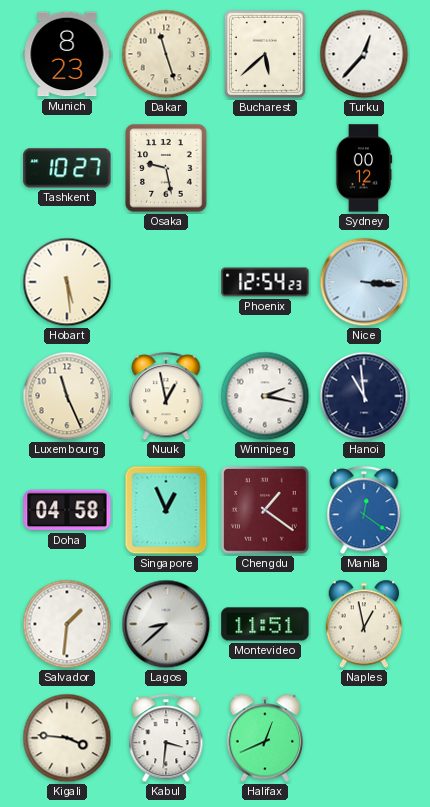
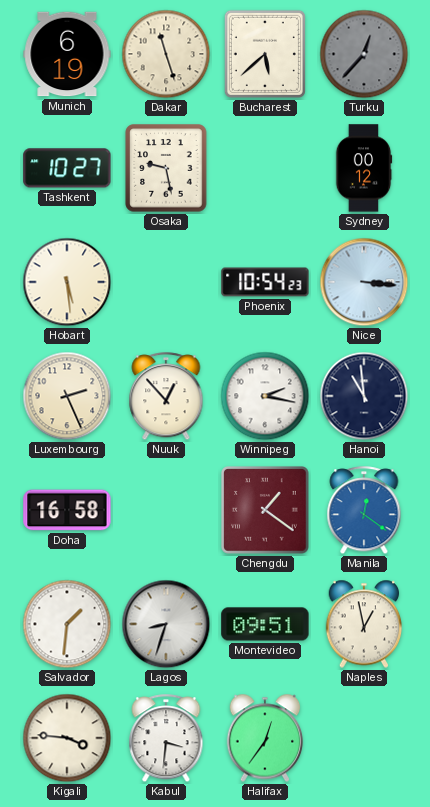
Munich: 8:23 -> 6:19 (67, 54)
Turku dial: white -> grey (364, 54)
Phoenix: 12:54 -> 10:54 (265, 282)
Luxembourg: 11:26 -> 2:26 (67, 396)
Nuuk: 12:58 -> 12:53 (166, 397)
Doha: 04:58 -> 16:58 (67, 510)
Singapore: 12:56 -> none (166, 510)
Lagos: 8:38 -> 8:33 (166, 624)
Montevideo: 11:51 -> 09:51 (265, 624)
Halifax: 12:41 -> 12:36 (265, 738)
